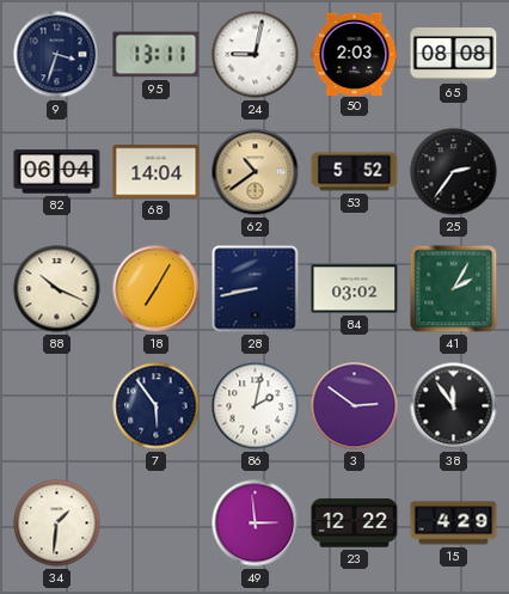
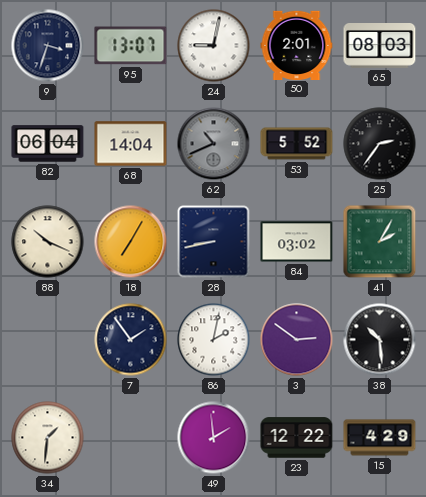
95: 13:11 -> 13:07 (131, 46)
50: 2:03 -> 2:01 (297, 45)
65: 08:08 -> 08:03 (380, 46)
62: 10:39 -> 10:41 (214, 144)
62 dial: champagne -> grey (214, 144)
7: 5:54 -> 1:54 (131, 340)
38: 11:54 -> 10:29 (380, 340)
49: 2:59 -> 1:59 (214, 438)
